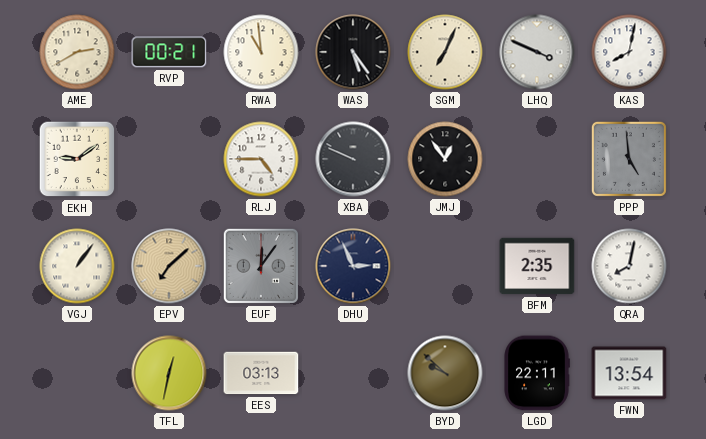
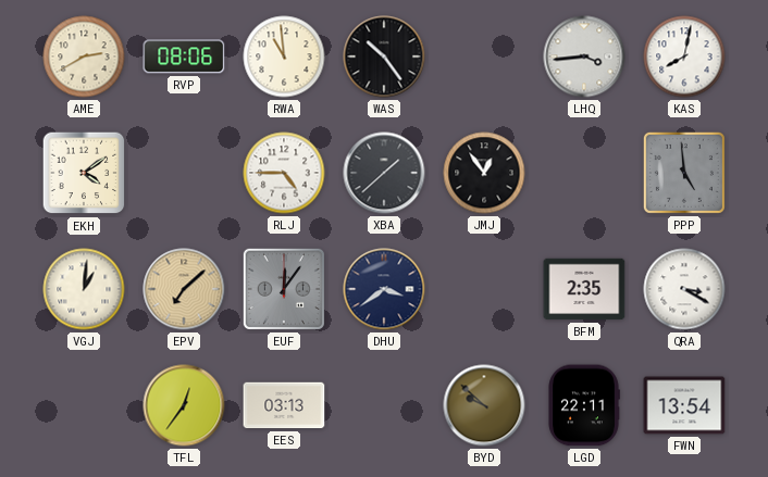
RVP: 00:21 -> 08:06 (184, 57)
WAS: 5:24 -> 10:24 (384, 57)
SGM: 7:04 -> none (445, 52)
LHQ: 3:49 -> 3:44 (584, 57)
EKH: 9:09 -> 4:09 (84, 173)
XBA: 9:49 -> 1:38 (384, 173)
VGJ: 1:06 -> 1:01 (84, 289)
DHU: 2:56 -> 3:39 (384, 289)
QRA: 8:02 -> 3:20 (684, 289)
TFL: 12:32 -> 12:36 (184, 405)
